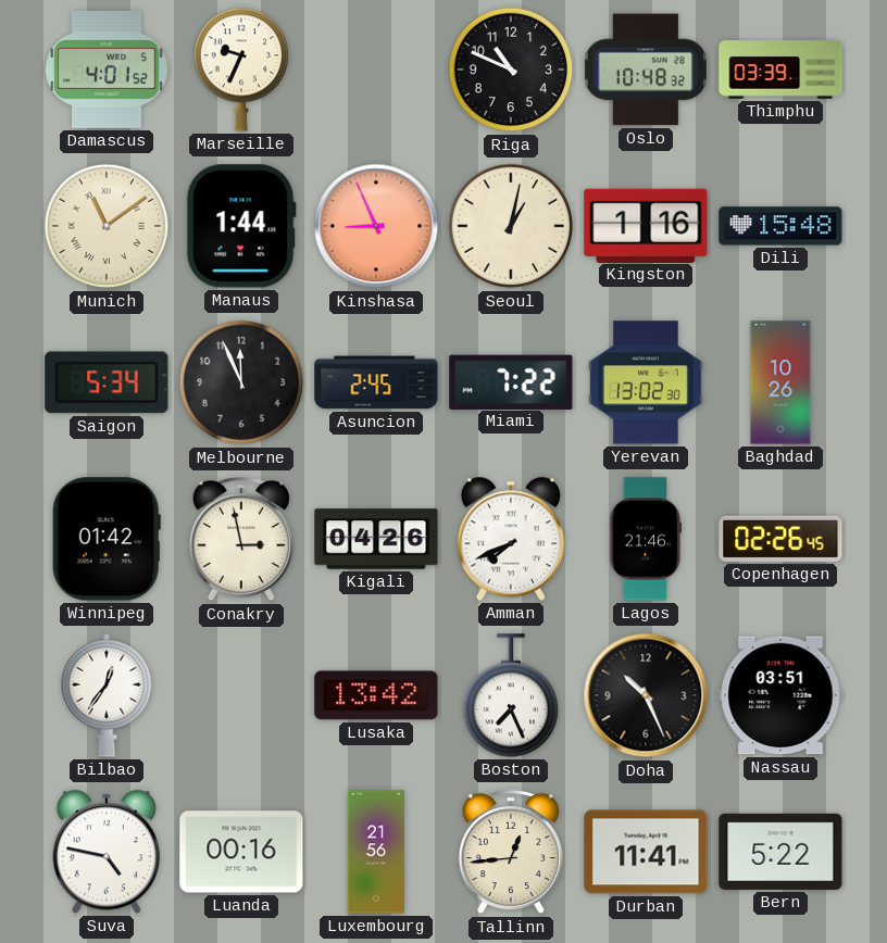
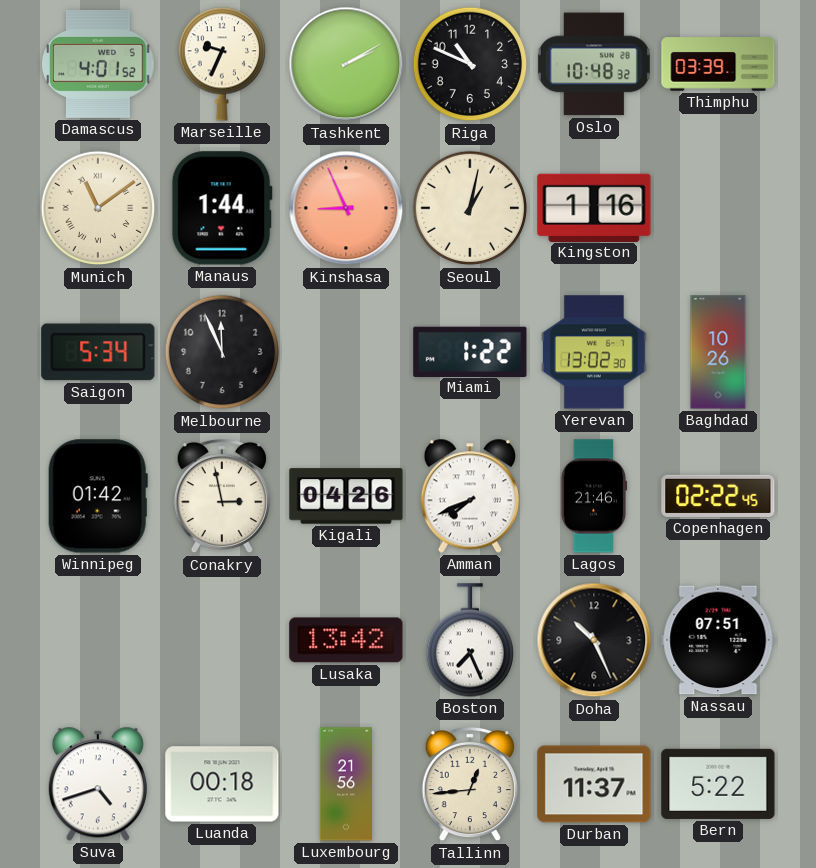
Tashkent: none -> 2:10 (346, 64)
Dili: 15:48 -> none (780, 226)
Asuncion: 2:45 -> none (376, 382)
Miami: 7:22 -> 1:22 (470, 351)
Copenhagen: 02:26 -> 02:22 (718, 496)
Bilbao: 12:36 -> none (107, 695)
Nassau: 03:51 -> 07:51 (718, 640)
Suva: 4:47 -> 4:42 (98, 784)
Luanda: 00:16 -> 00:18 (222, 784)
Durban: 11:41 -> 11:37 (594, 784)
